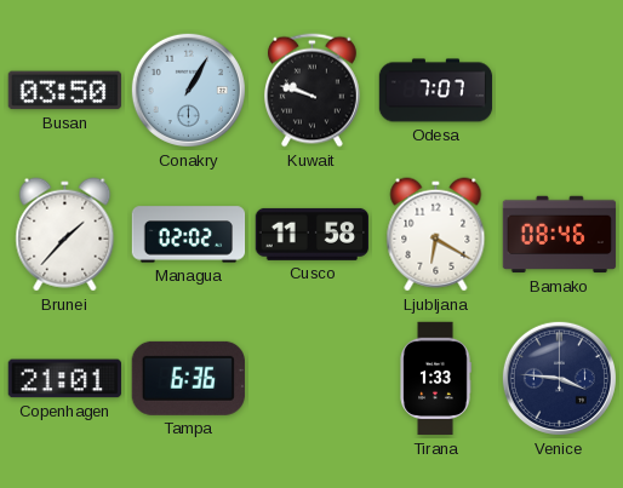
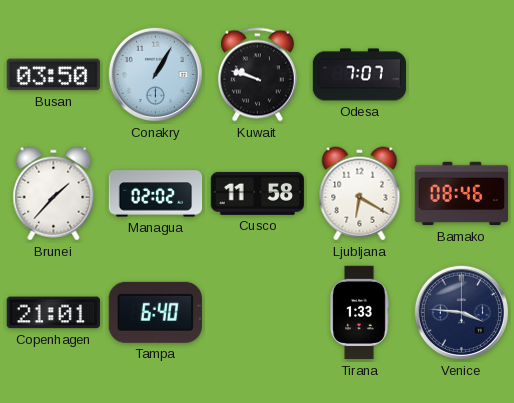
Tampa: 6:36 -> 6:40 (155, 312)
